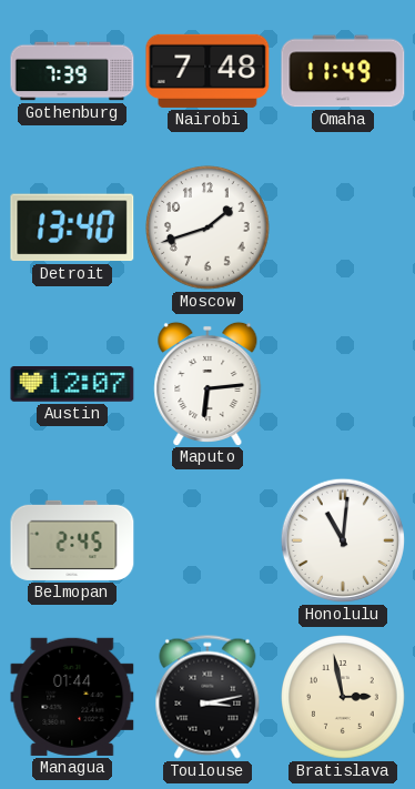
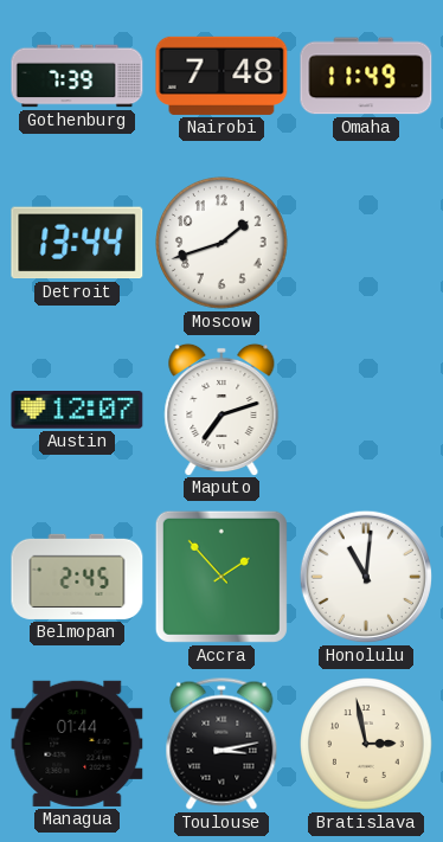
Detroit: 13:40 -> 13:44 (77, 243)
Maputo: 6:14 -> 7:12 (221, 409)
Accra: none -> 1:53 (221, 577)
